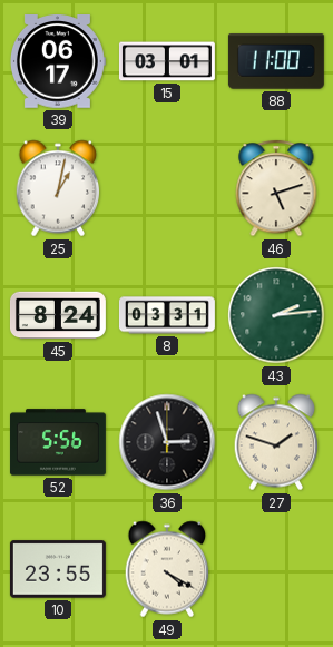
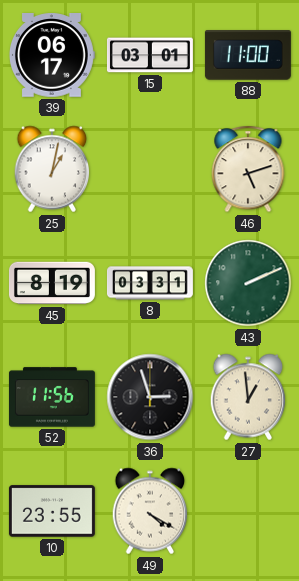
45: 8:24 -> 8:19 (52, 283)
43: 2:14 -> 2:11 (248, 283)
52: 5:56 -> 11:56 (52, 397)
27: 1:48 -> 12:59 (248, 397)
